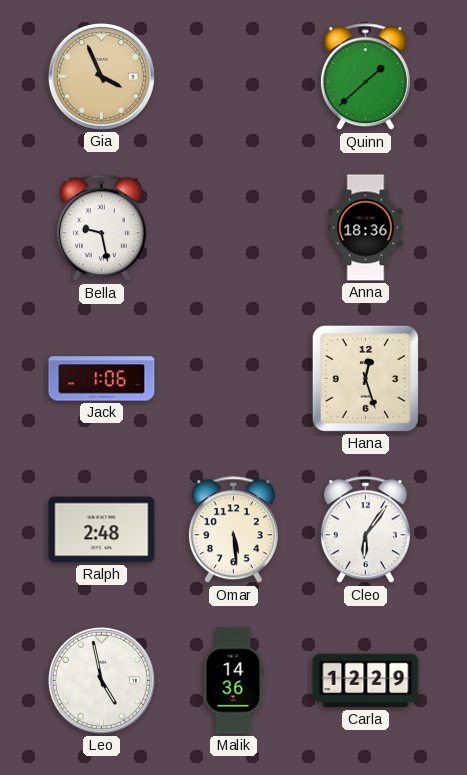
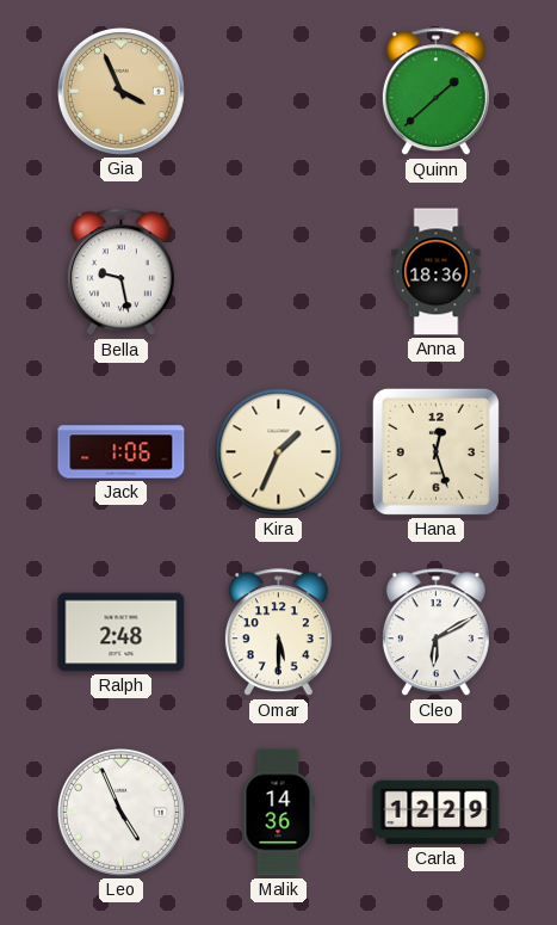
Kira: none -> 1:34 (279, 452)
Omar: 5:29 -> 5:30 (278, 633)
Cleo: 6:06 -> 6:10 (435, 633)
Leo: 4:58 -> 4:56 (120, 812)
